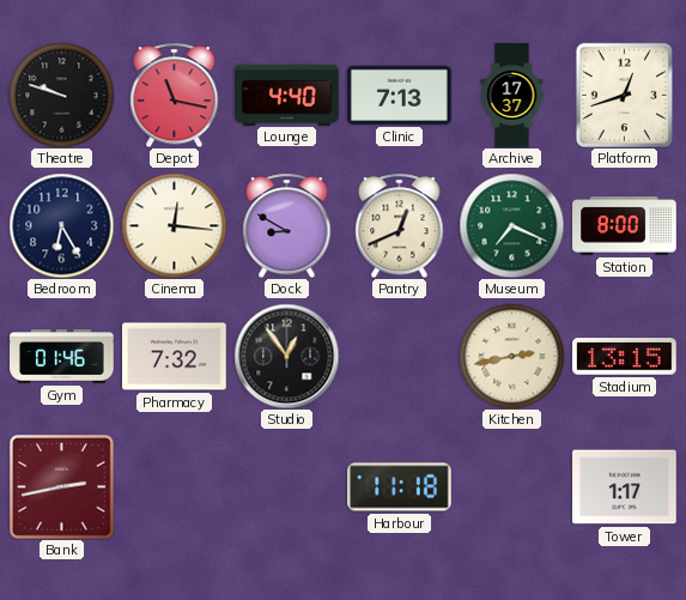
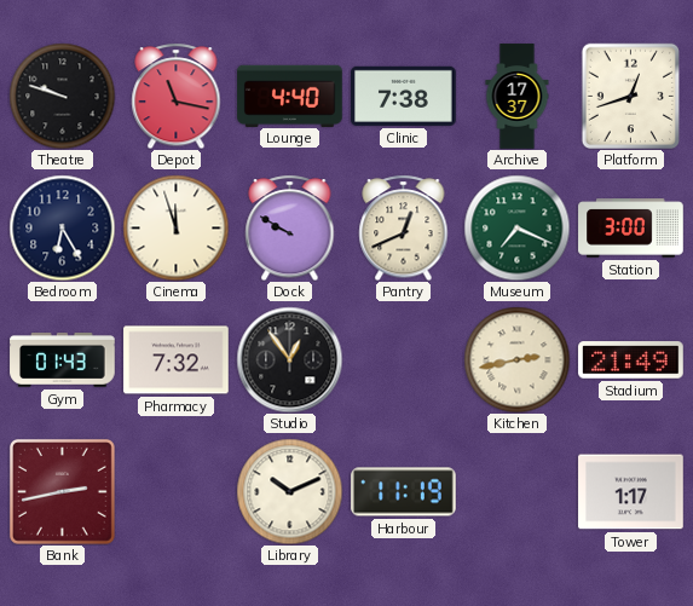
Clinic: 7:13 -> 7:38 (404, 96)
Cinema: 12:16 -> 11:57 (175, 227)
Dock: 8:50 -> 9:50 (290, 227)
Station: 8:00 -> 3:00 (631, 229)
Gym: 01:46 -> 01:43 (63, 360)
Stadium: 13:15 -> 21:49 (631, 360)
Library: none -> 10:11 (289, 491)
Harbour: 11:18 -> 11:19 (404, 492)
